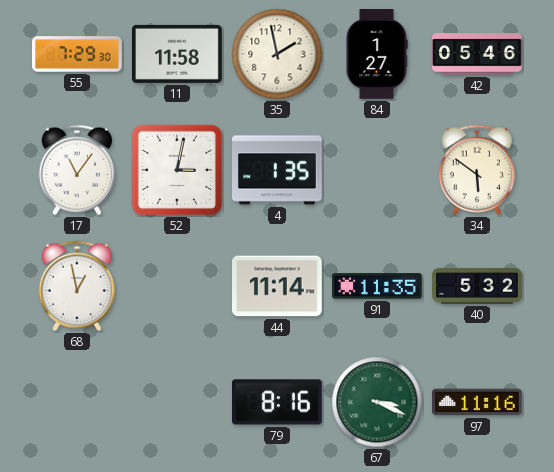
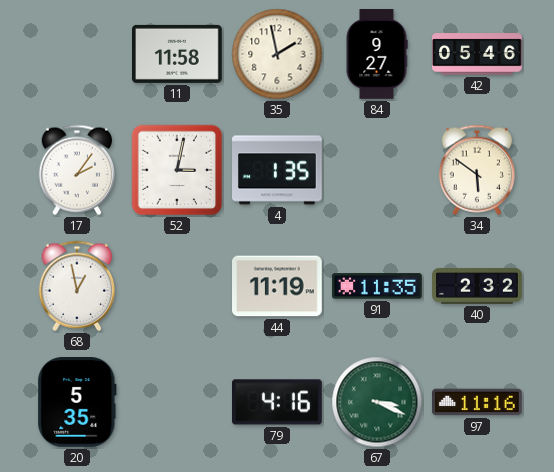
55: 7:29 -> none (77, 54)
84: 1:27 -> 9:27 (377, 54)
17: 11:06 -> 2:06 (76, 170)
44: 11:14 -> 11:19 (278, 286)
40: 5:32 -> 2:32 (477, 286)
20: none -> 5:35 (77, 403)
79: 8:16 -> 4:16 (278, 402)
